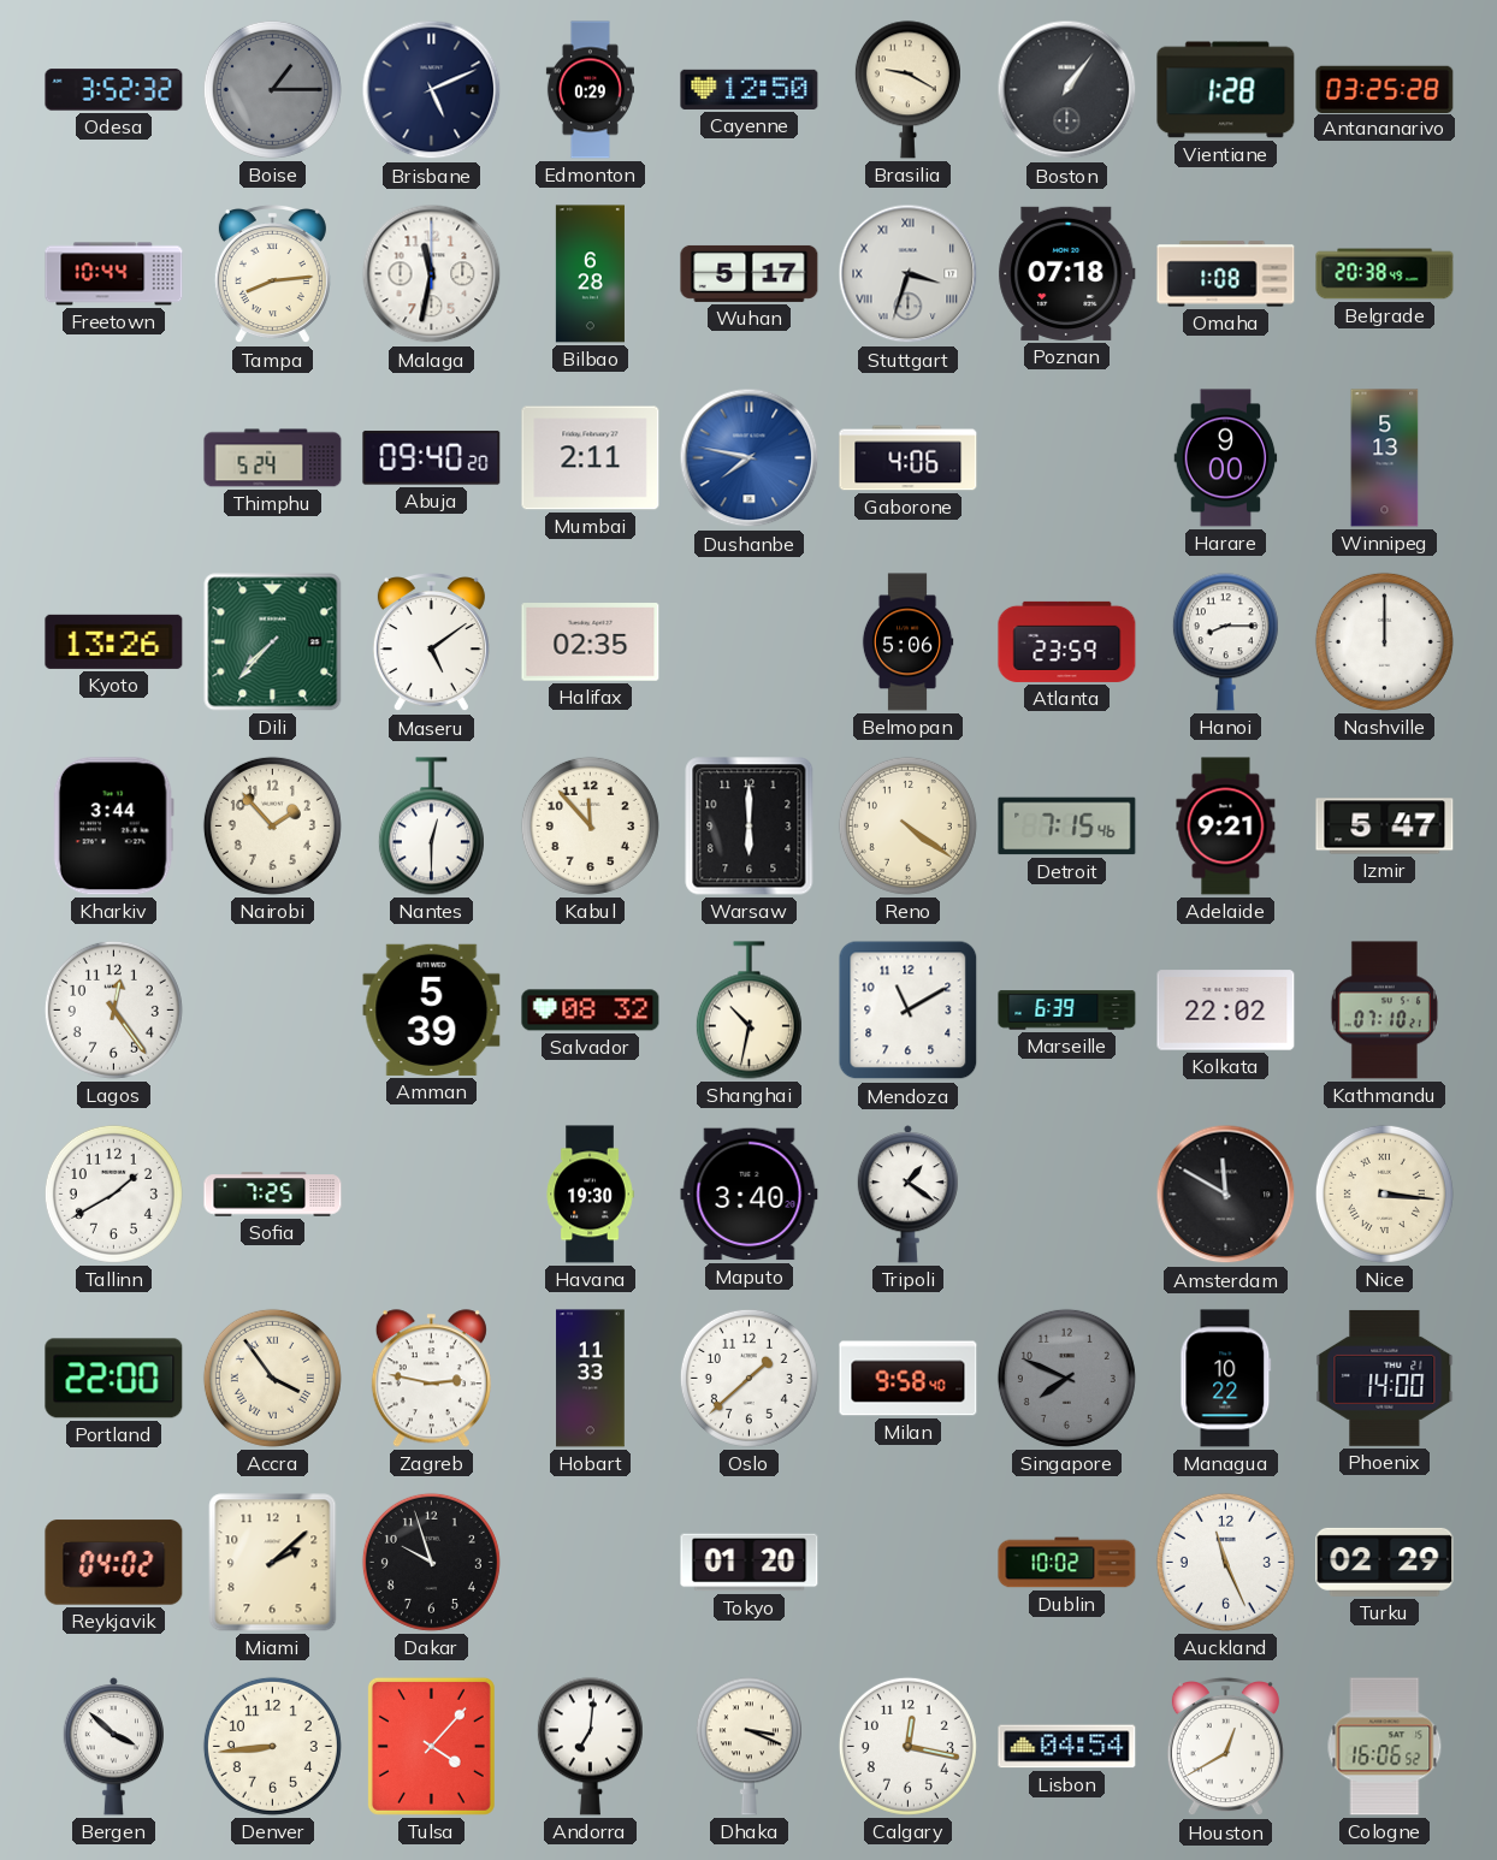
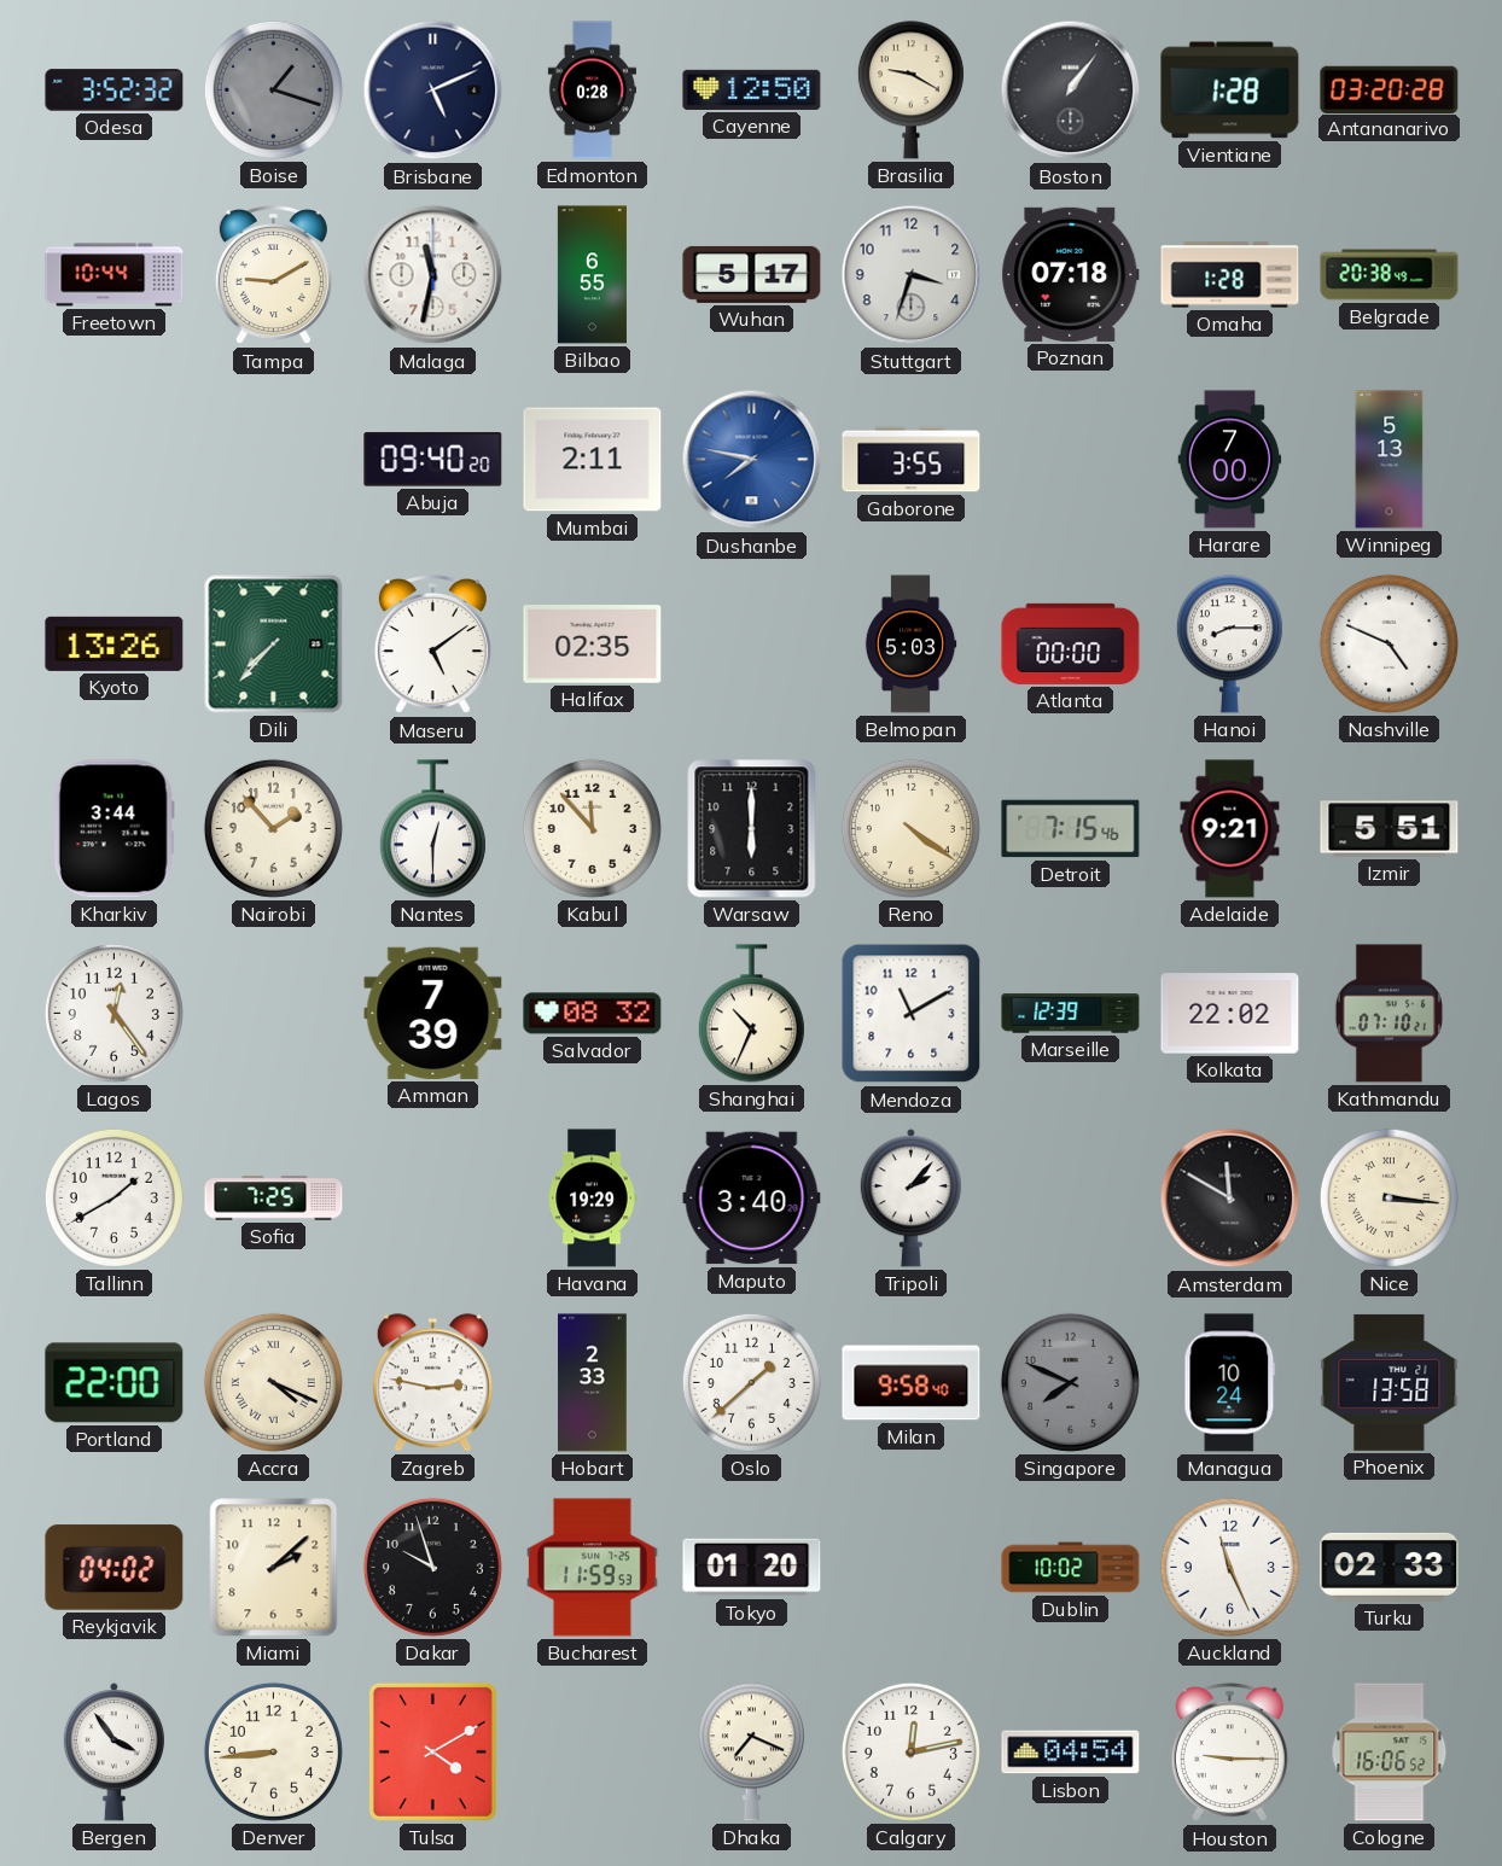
Boise: 1:15 -> 1:18 (273, 89)
Edmonton: 0:29 -> 0:28 (592, 91)
Antananarivo: 03:25 -> 03:20 (1390, 89)
Tampa: 8:14 -> 9:10 (273, 276)
Bilbao: 6:28 -> 6:55 (592, 275)
Stuttgart numerals: Roman -> Arabic (912, 275)
Omaha: 1:08 -> 1:28 (1230, 275)
Thimphu: 5:24 -> none (273, 458)
Gaborone: 4:06 -> 3:55 (912, 460)
Harare: 9:00 -> 7:00 (1230, 460)
Belmopan: 5:06 -> 5:03 (910, 645)
Atlanta: 23:59 -> 00:00 (1071, 643)
Nashville: 12:00 -> 4:49 (1389, 643)
Izmir: 5:47 -> 5:51 (1390, 829)
Amman: 5:39 -> 7:39 (433, 1013)
Shanghai: 10:32 -> 10:34 (751, 1014)
Marseille: 6:39 -> 12:39 (1071, 1014)
Havana: 19:30 -> 19:29 (592, 1199)
Tripoli: 1:21 -> 2:07 (910, 1199)
Accra: 3:54 -> 4:19 (273, 1382)
Hobart: 11:33 -> 2:33 (593, 1383)
Managua: 10:22 -> 10:24 (1230, 1383)
Phoenix: 14:00 -> 13:58 (1390, 1382)
Bucharest: none -> 11:59 (593, 1568)
Turku: 02:29 -> 02:33 (1390, 1567)
Bergen: 3:52 -> 3:54 (113, 1753)
Tulsa: 4:07 -> 4:10 (432, 1751)
Andorra: 7:01 -> none (590, 1747)
Dhaka: 3:19 -> 7:19 (751, 1753)
Calgary: 12:17 -> 12:13 (910, 1751)
Houston: 12:40 -> 9:15 (1229, 1754)
